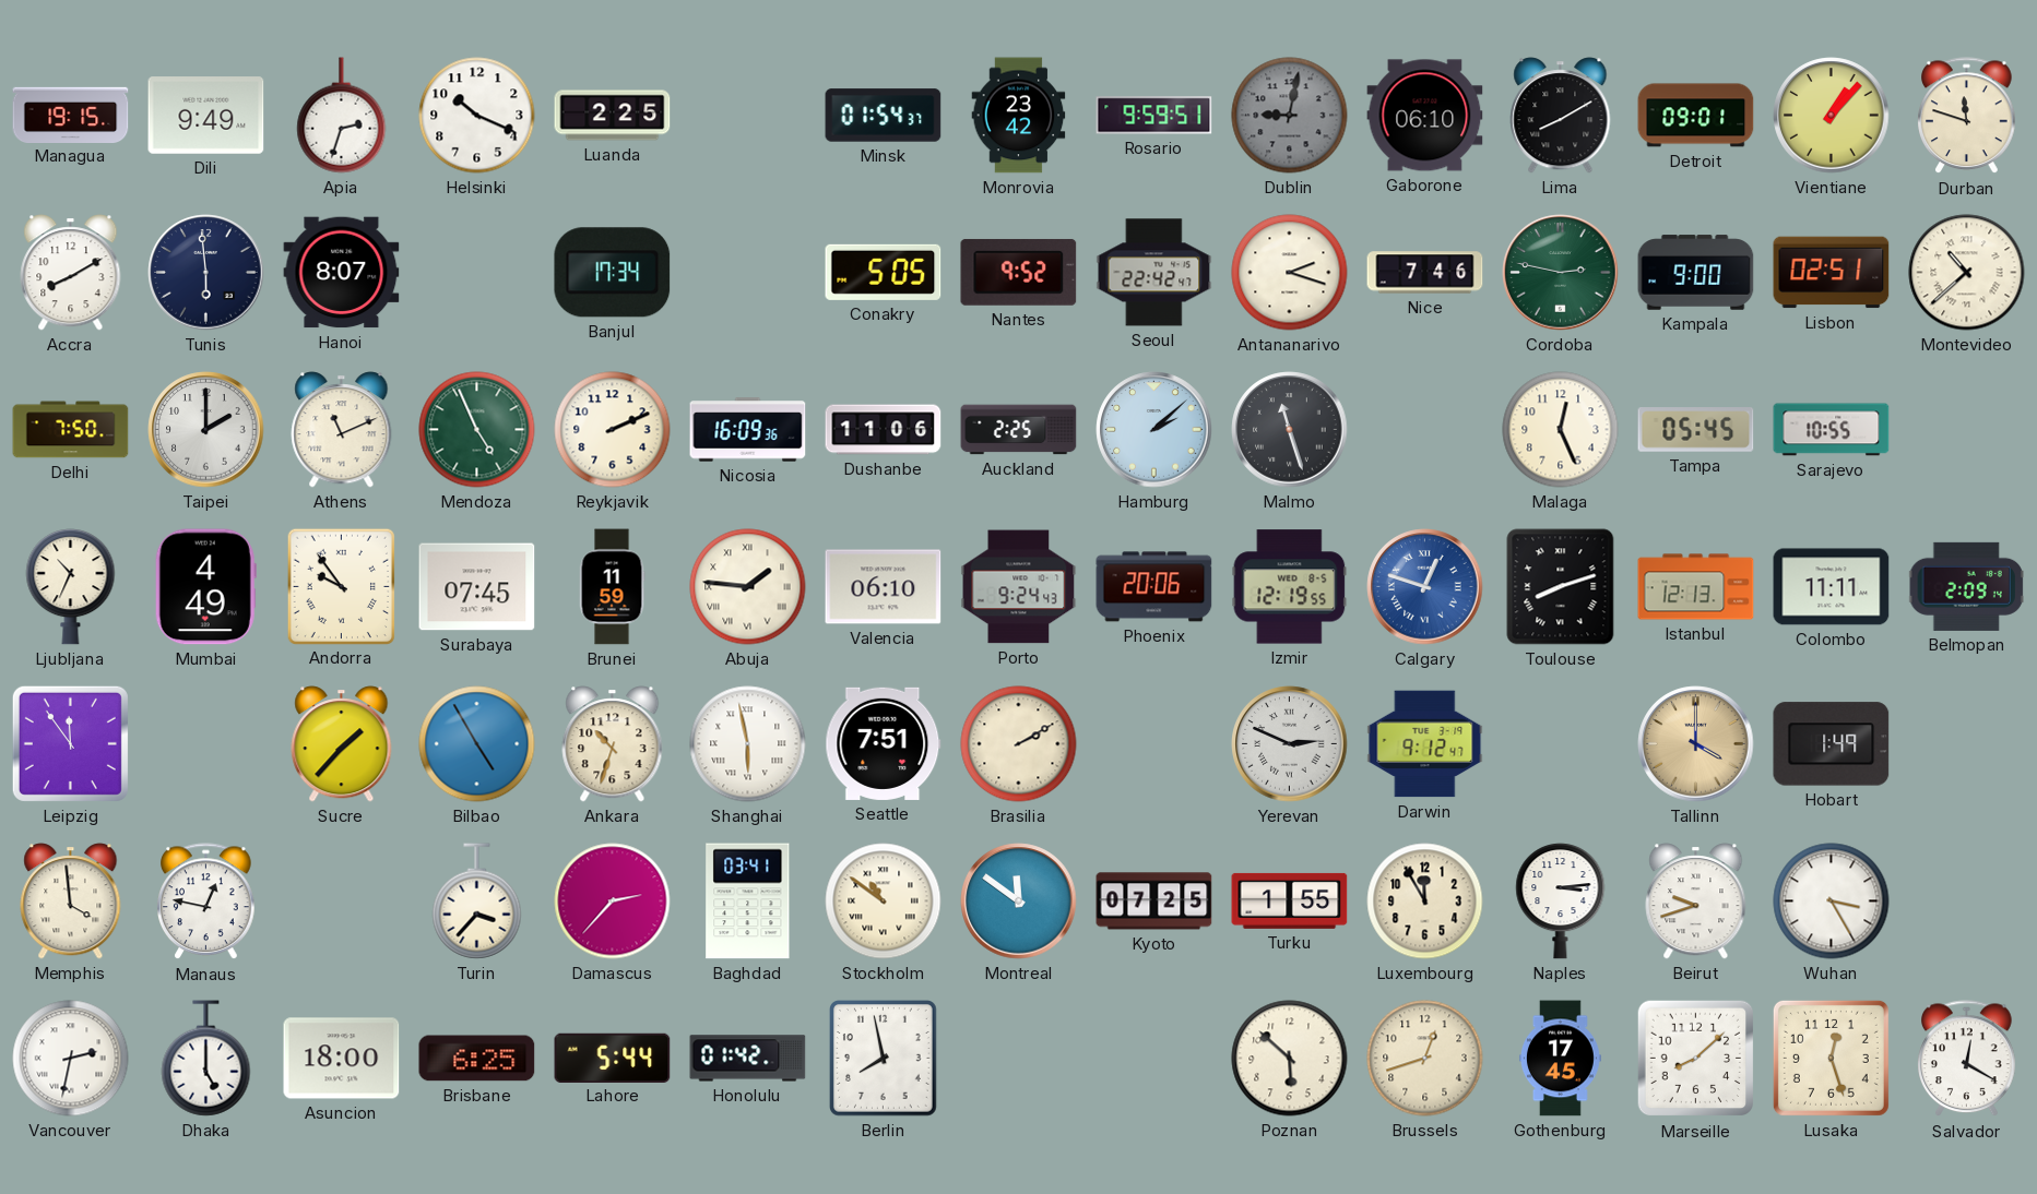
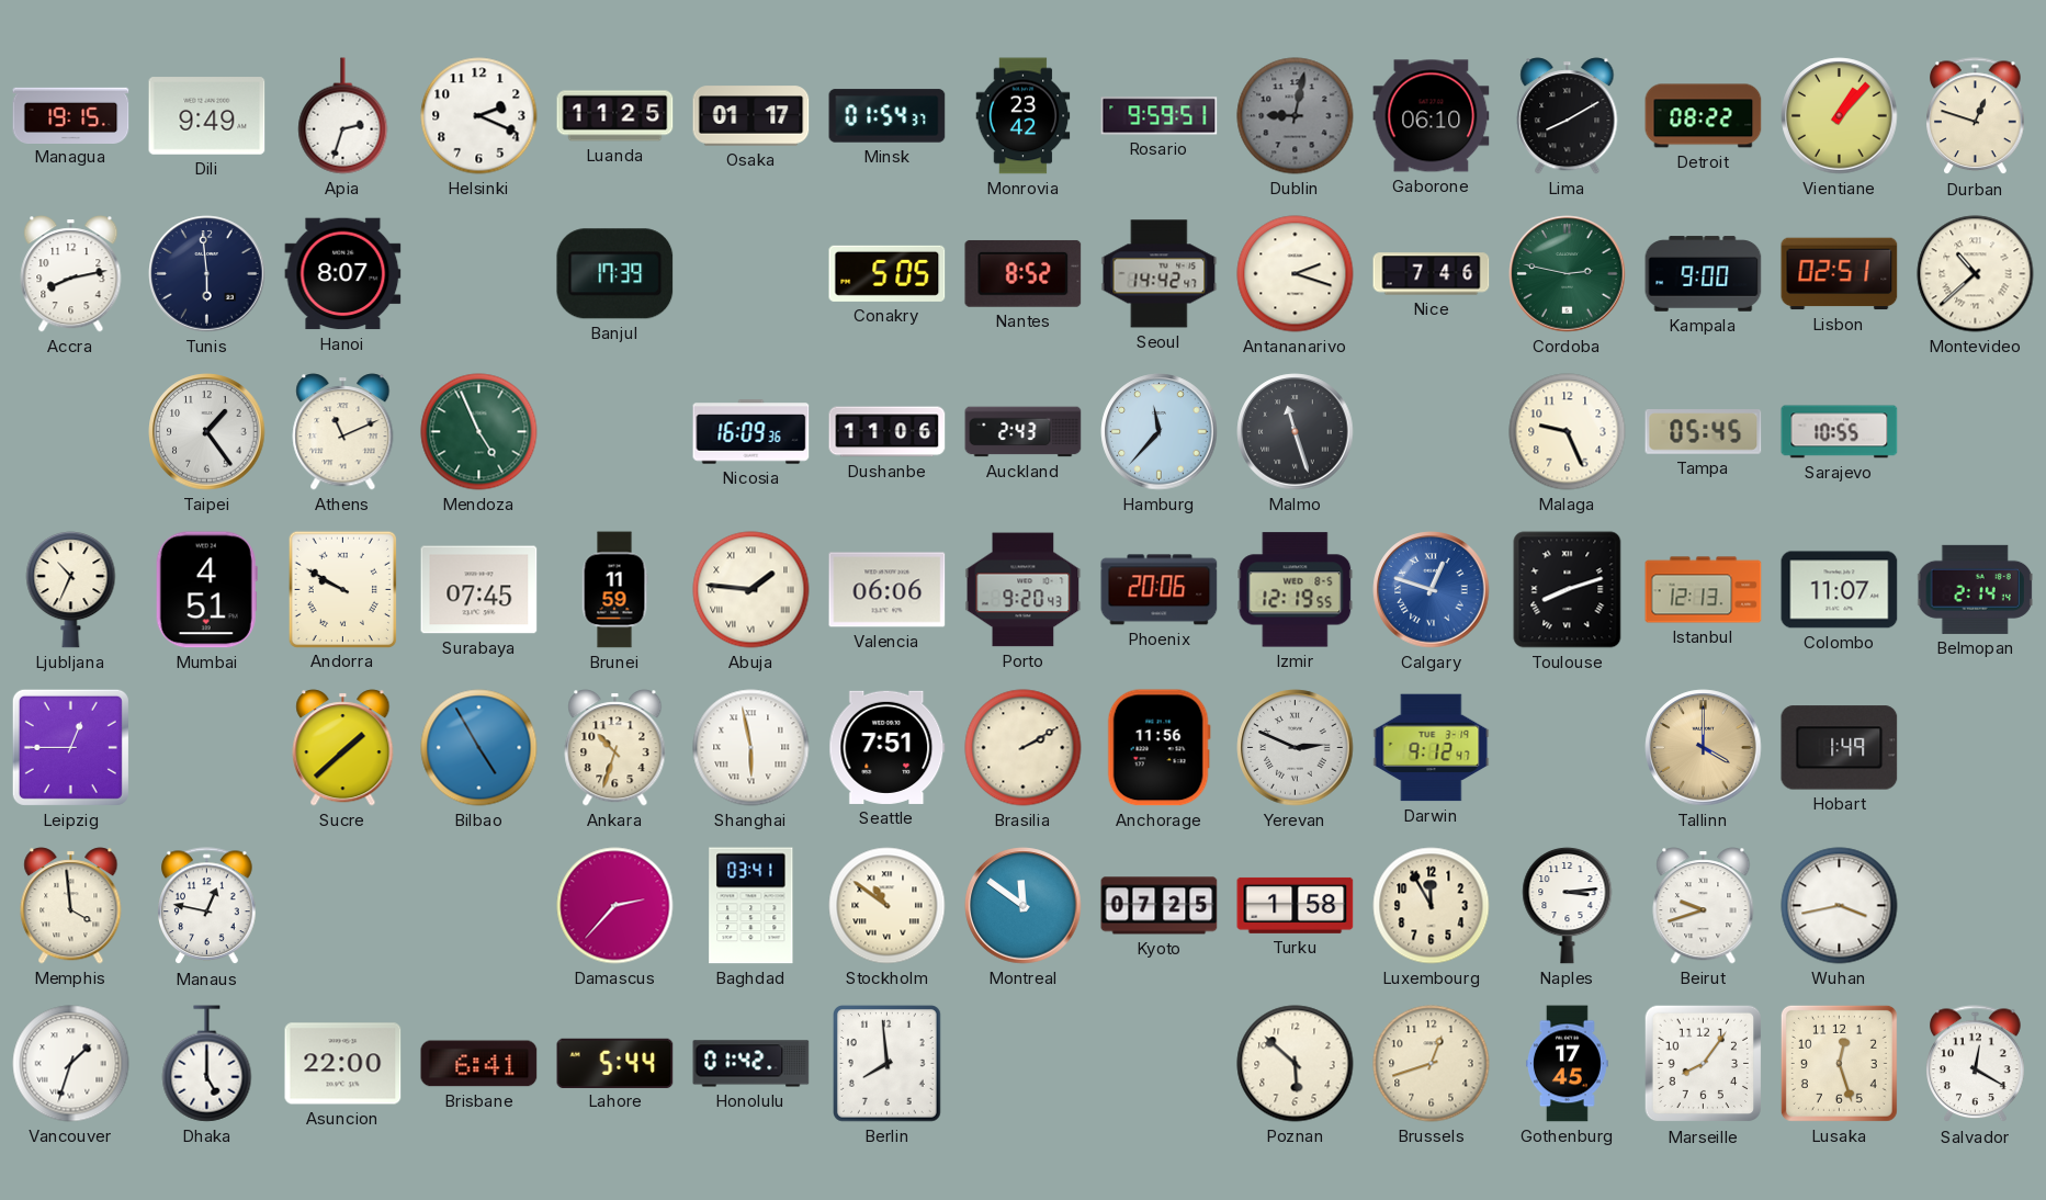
Helsinki: 10:19 -> 2:19 (479, 116)
Luanda: 2:25 -> 11:25 (615, 116)
Osaka: none -> 01:17 (751, 116)
Detroit: 09:01 -> 08:22 (1704, 116)
Durban: 11:48 -> 12:48 (1976, 116)
Accra: 8:10 -> 8:13 (71, 274)
Banjul: 17:34 -> 17:39 (615, 274)
Nantes: 9:52 -> 8:52 (1024, 273)
Seoul: 22:42 -> 14:42 (1160, 274)
Delhi: 7:50 -> none (71, 430)
Taipei: 2:00 -> 1:24 (207, 432)
Reykjavik: 2:11 -> none (613, 430)
Auckland: 2:25 -> 2:43 (1024, 432)
Hamburg: 2:08 -> 11:37 (1160, 432)
Malaga: 12:26 -> 9:26 (1568, 432)
Mumbai: 4:49 -> 4:51 (206, 590)
Andorra: 9:54 -> 9:50 (342, 589)
Valencia: 06:10 -> 06:06 (888, 590)
Porto: 9:24 -> 9:20 (1024, 590)
Colombo: 11:11 -> 11:07 (1840, 590)
Belmopan: 2:09 -> 2:14 (1976, 589)
Leipzig: 11:54 -> 12:45 (70, 747)
Sucre: 1:37 -> 1:38 (343, 748)
Anchorage: none -> 11:56 (1158, 748)
Turin: 3:37 -> none (477, 902)
Turku: 1:55 -> 1:58 (1296, 905)
Wuhan: 3:25 -> 3:43 (1840, 906)
Vancouver: 2:32 -> 1:33 (71, 1064)
Asuncion: 18:00 -> 22:00 (343, 1064)
Brisbane: 6:25 -> 6:41 (479, 1064)
Berlin: 7:58 -> 7:59 (888, 1064)
Marseille: 8:08 -> 8:06 (1704, 1064)
